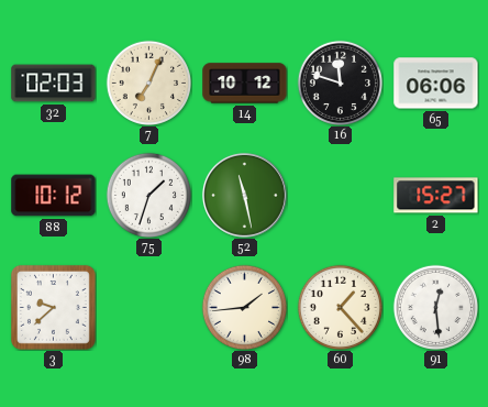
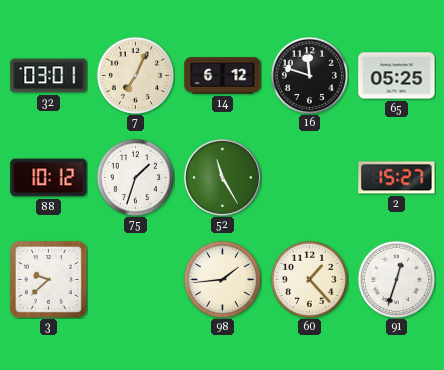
32: 02:03 -> 03:01 (49, 76)
14: 10:12 -> 6:12 (223, 76)
65: 06:06 -> 05:25 (397, 76)
52: 11:28 -> 11:25 (223, 178)
91: 12:29 -> 12:33 (396, 279)
